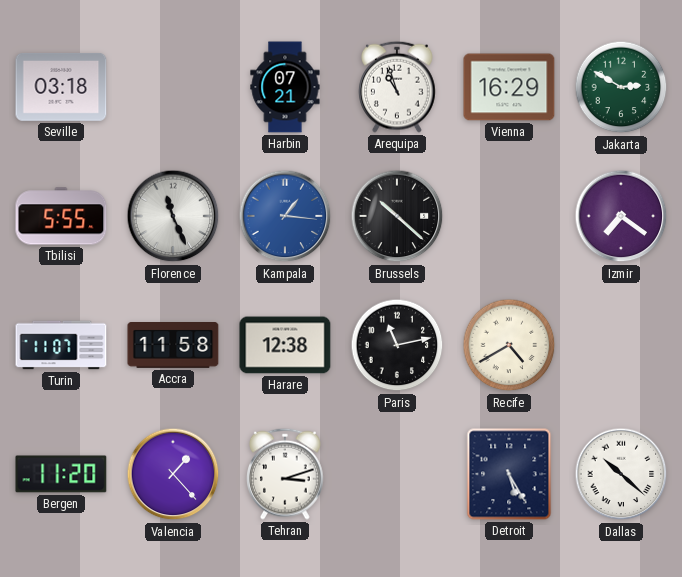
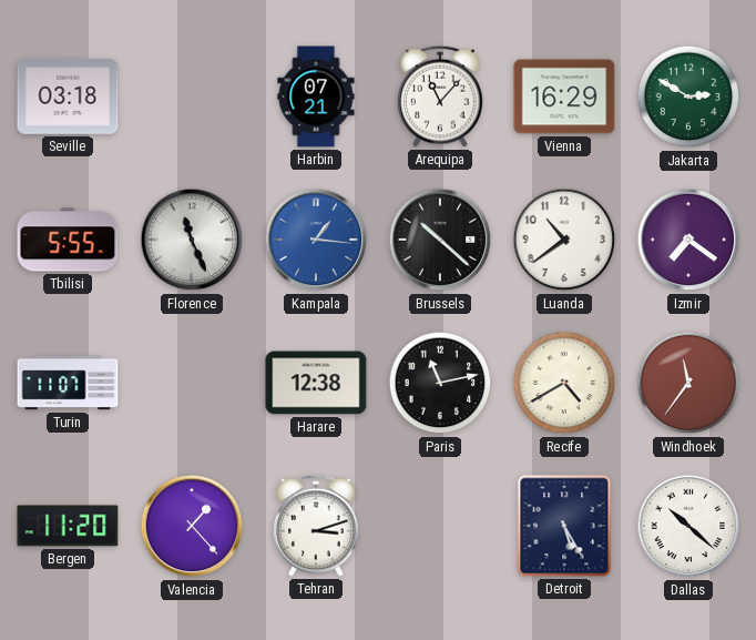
Arequipa: 10:57 -> 11:07 (441, 96)
Luanda: none -> 10:39 (564, 240)
Accra: 11:58 -> none (173, 346)
Windhoek: none -> 11:36 (688, 383)
